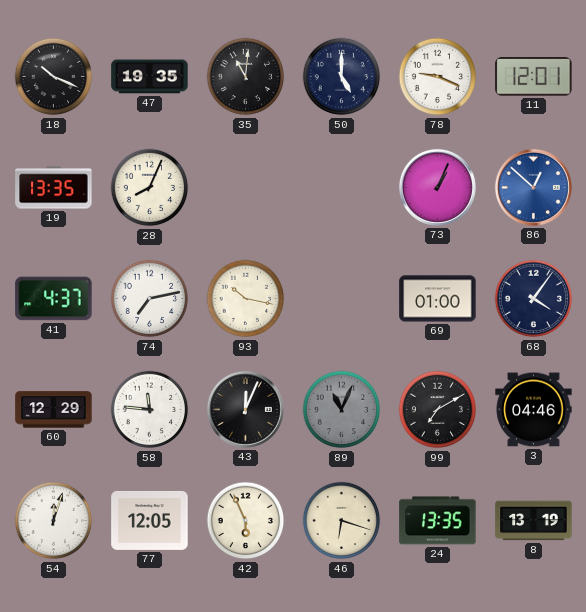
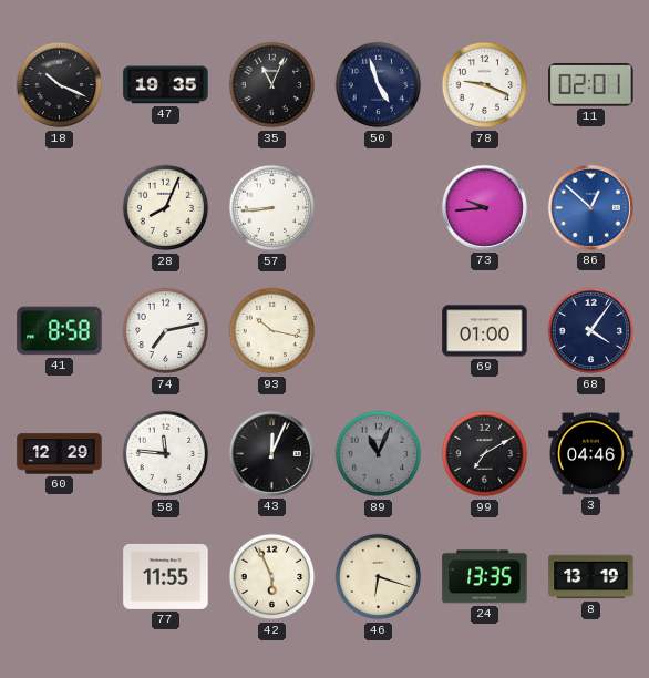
35: 11:01 -> 11:04 (272, 85)
50: 5:00 -> 4:57 (379, 85)
11: 12:01 -> 02:01 (591, 85)
19: 13:35 -> none (54, 188)
57: none -> 8:44 (272, 208)
73: 1:04 -> 9:44 (484, 207)
41: 4:37 -> 8:58 (60, 331)
54: 12:03 -> none (54, 521)
77: 12:05 -> 11:55 (166, 576)
